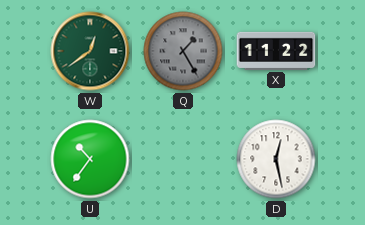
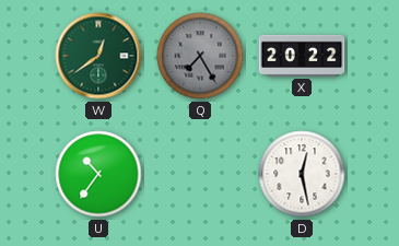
Q: 1:25 -> 7:25 (200, 56)
X: 11:22 -> 20:22 (302, 56)
